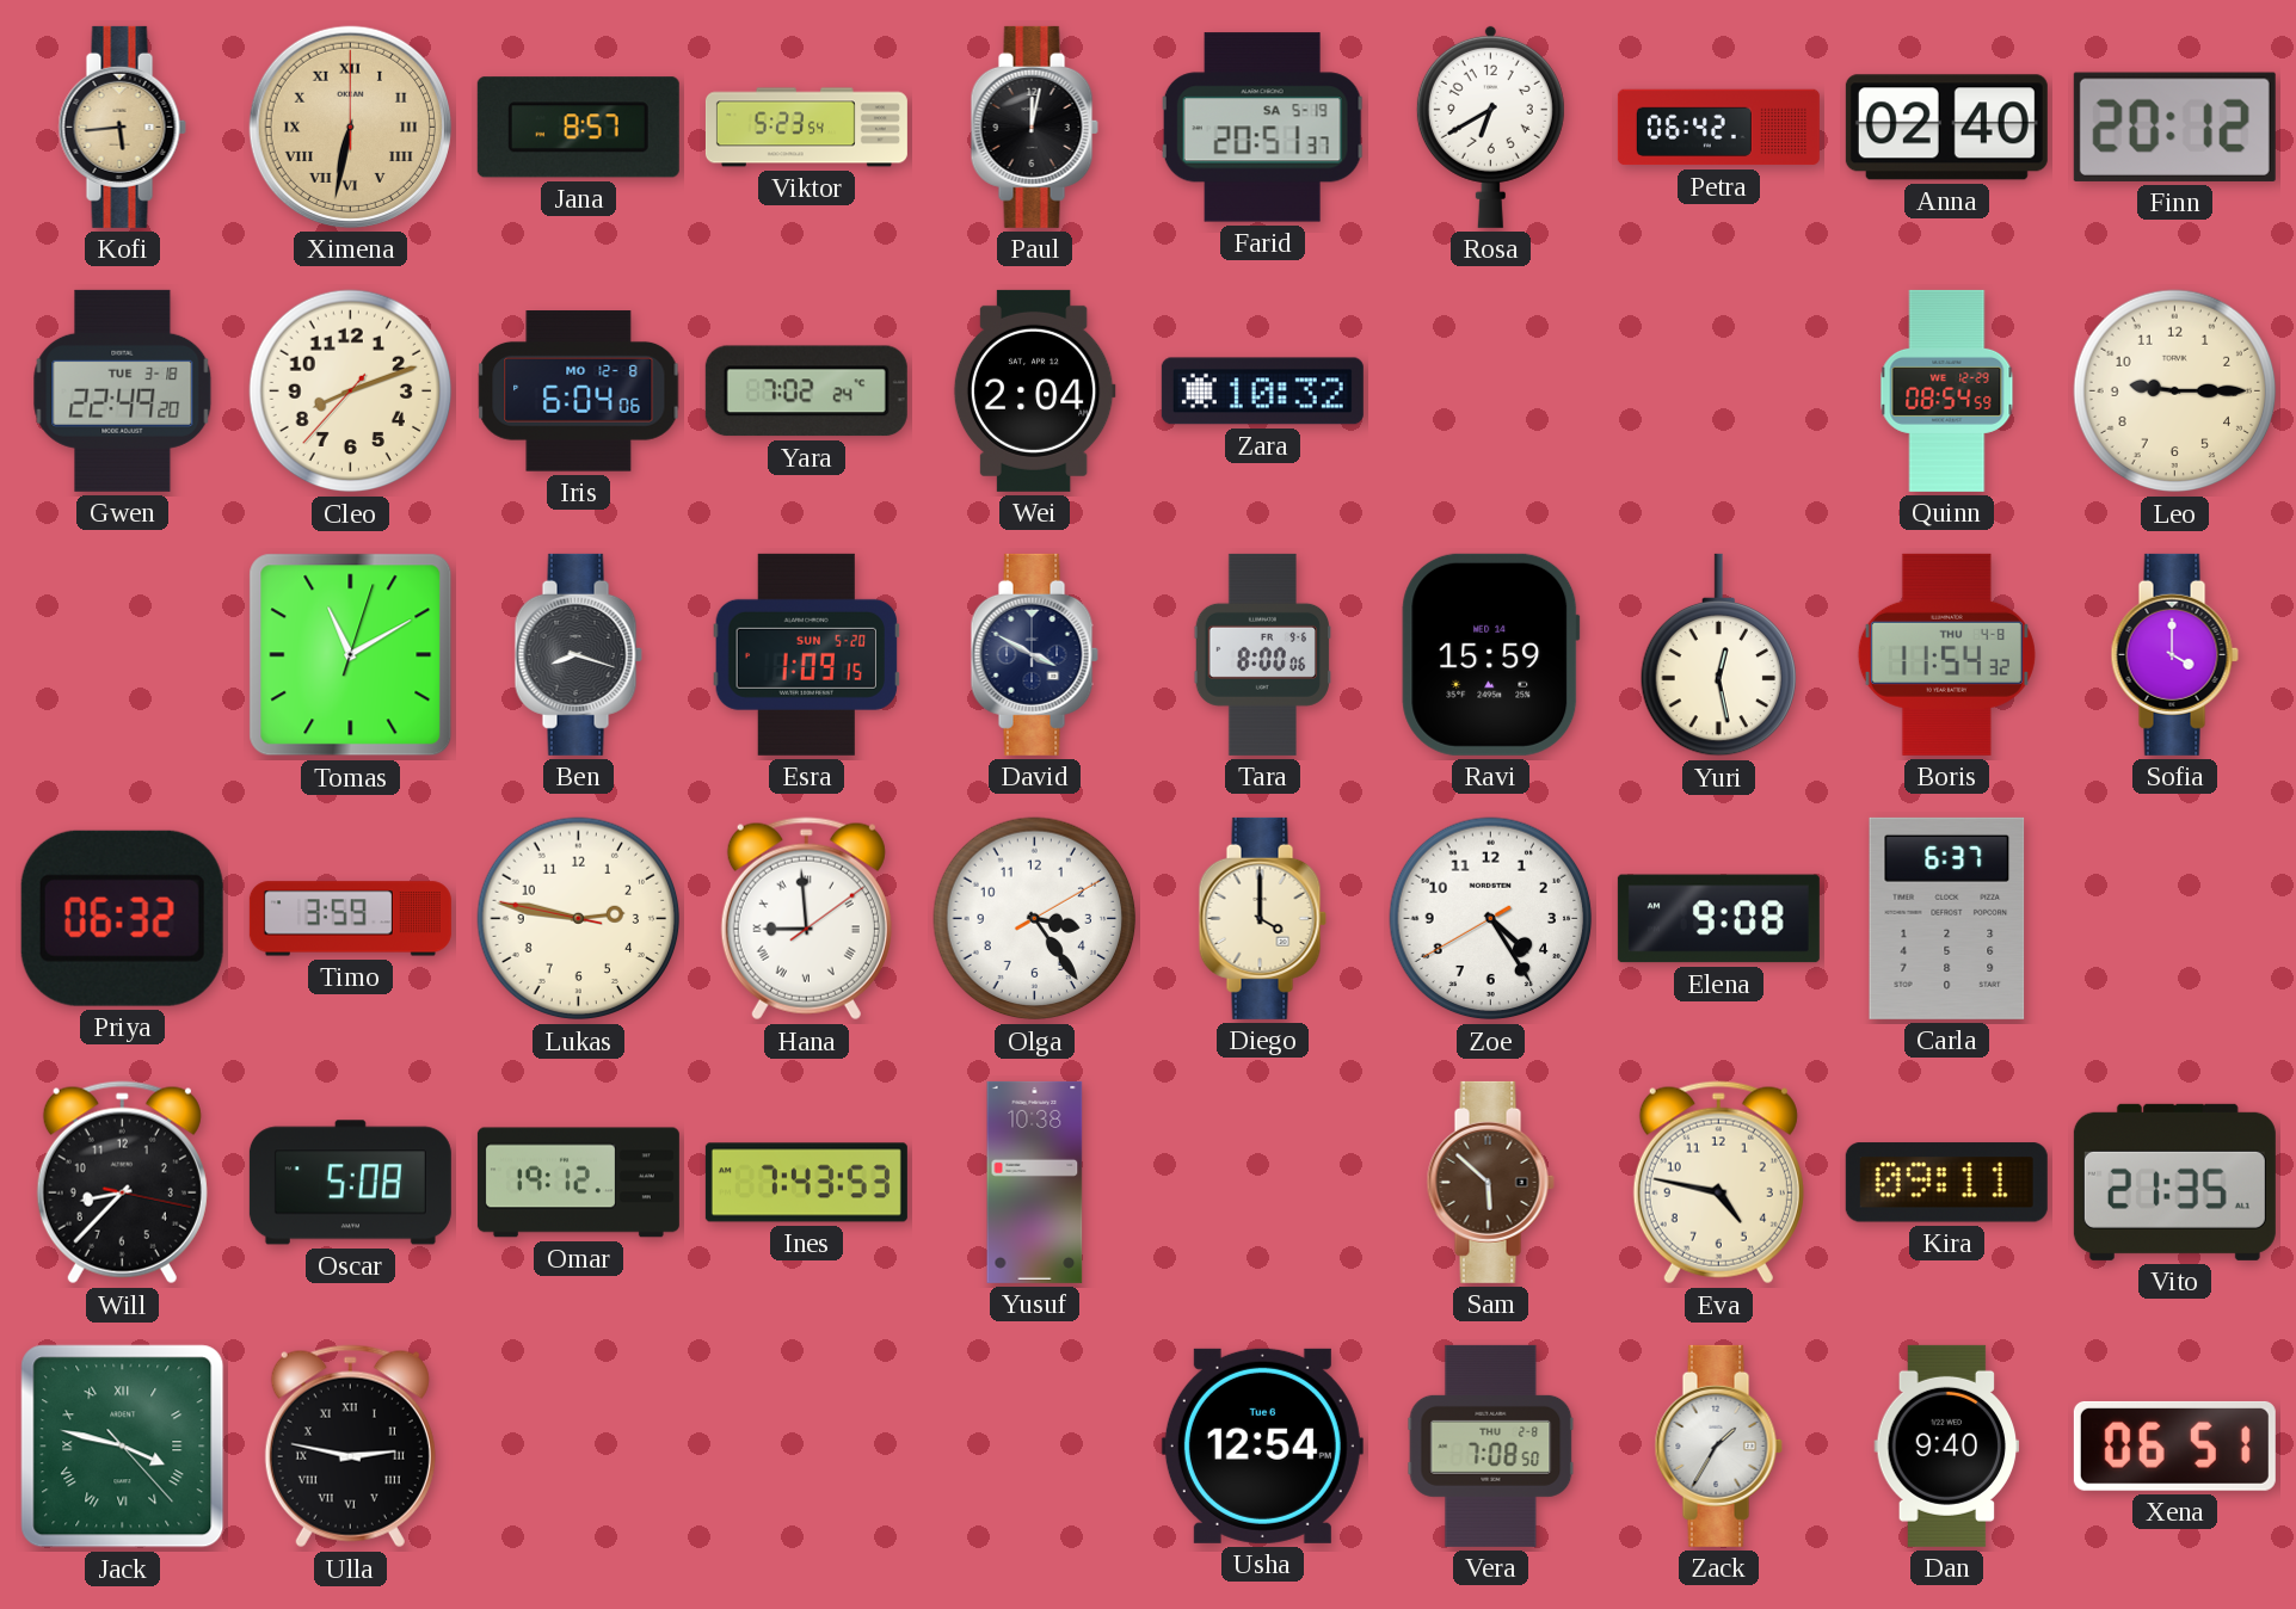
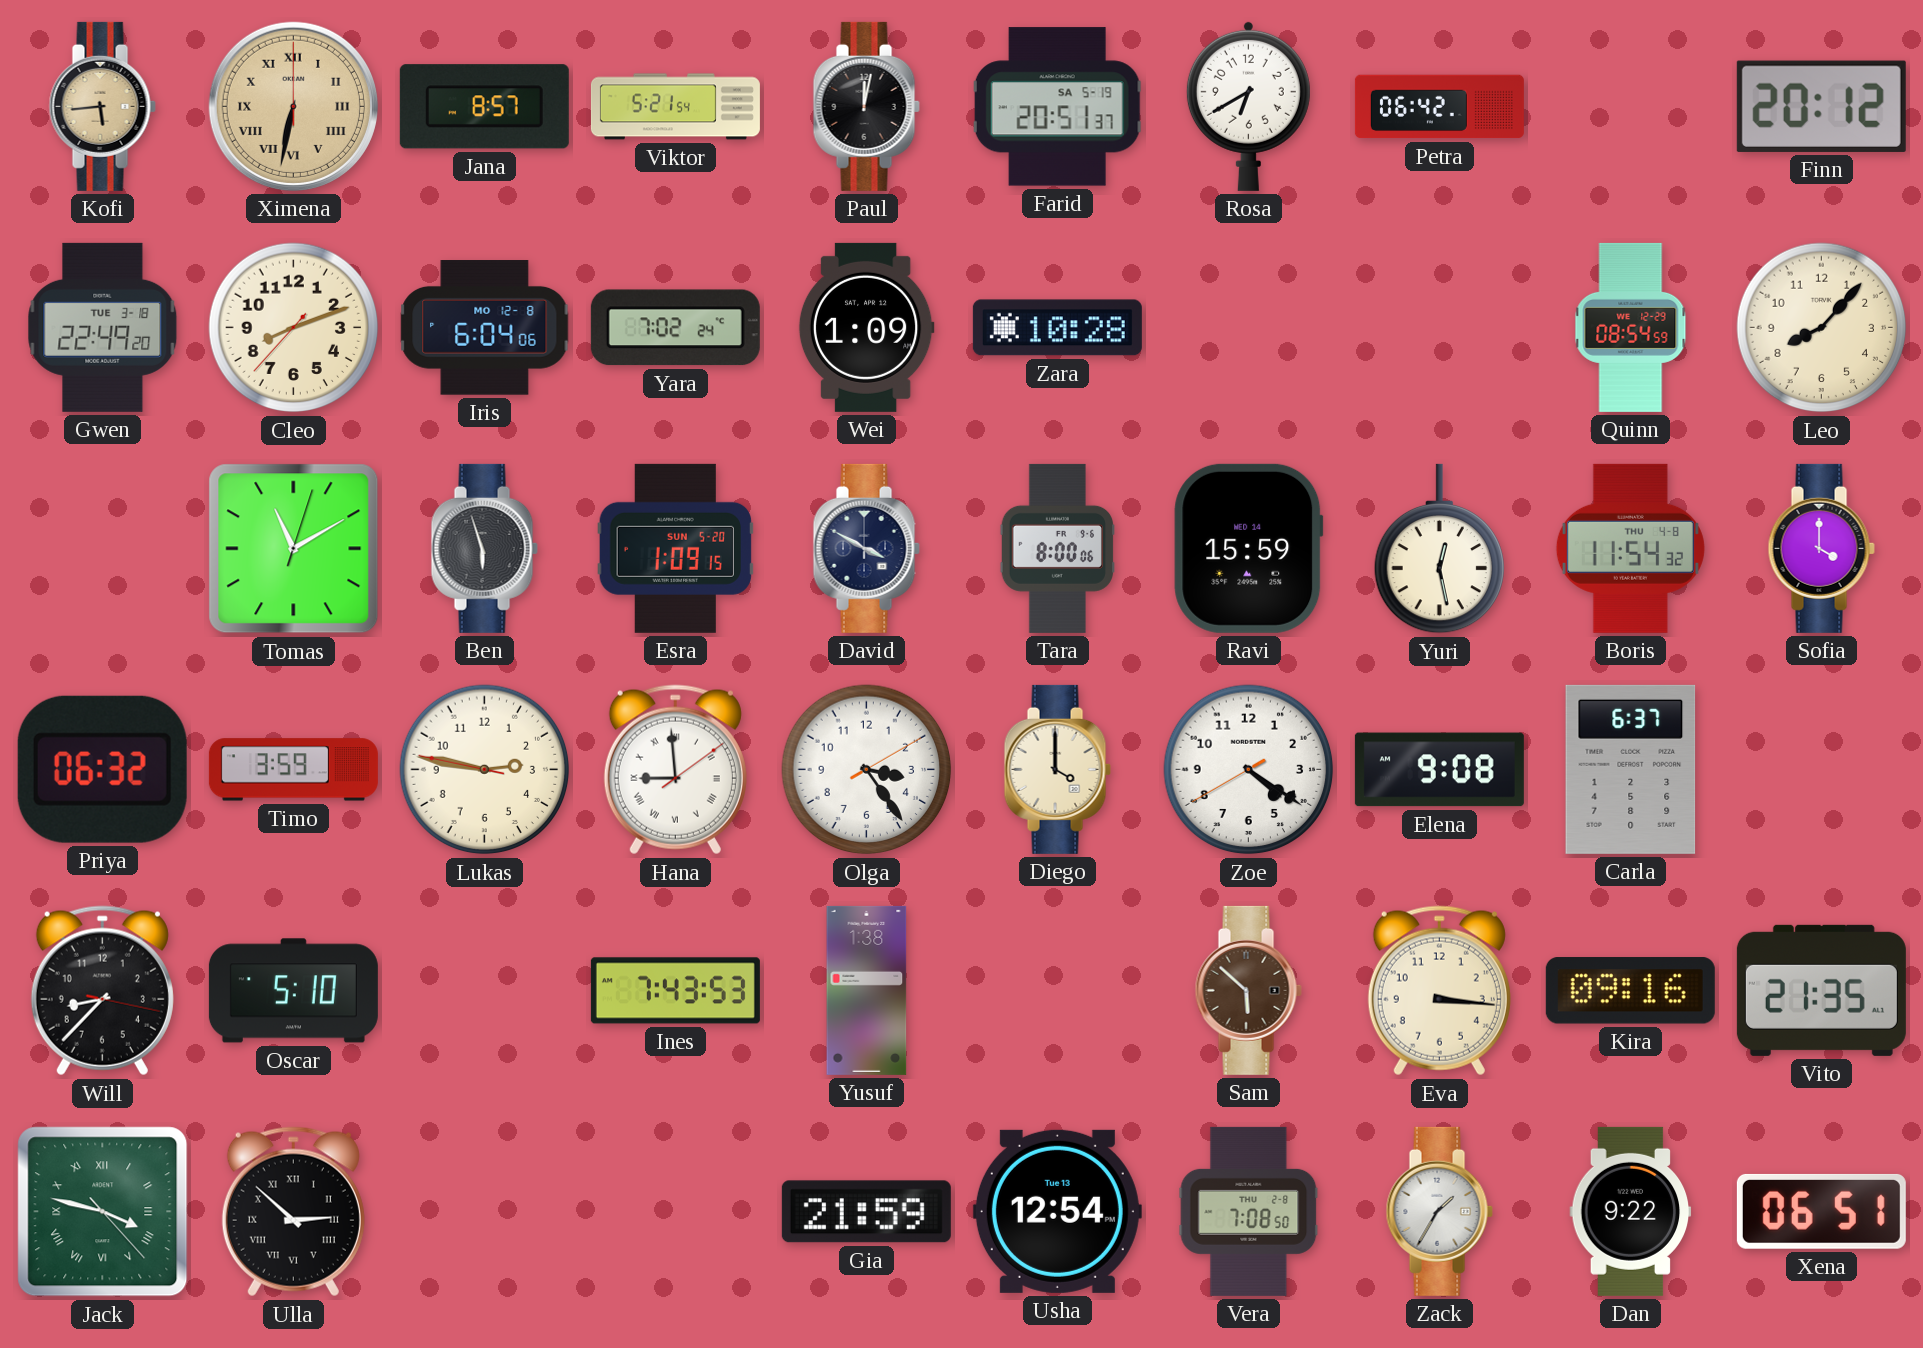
Viktor: 5:23 -> 5:21 (675, 107)
Anna: 02:40 -> none (1946, 128)
Wei: 2:04 -> 1:09 (866, 327)
Zara: 10:32 -> 10:28 (1057, 328)
Leo: 9:15 -> 8:07 (1822, 328)
Ben: 8:18 -> 5:57 (484, 548)
Zoe: 4:24 -> 4:20 (1249, 770)
Oscar: 5:08 -> 5:10 (293, 991)
Omar: 19:12 -> none (578, 1183)
Yusuf: 10:38 -> 1:38 (867, 990)
Eva: 4:47 -> 3:16 (1439, 991)
Kira: 09:11 -> 09:16 (1630, 991)
Ulla: 2:47 -> 2:52 (293, 1212)
Gia: none -> 21:59 (866, 1212)
Usha date: Tue 6 -> Tue 13 (1057, 1211)
Dan: 9:40 -> 9:22 (1631, 1211)
